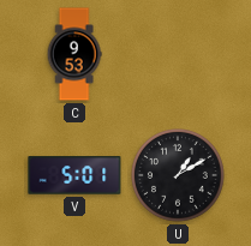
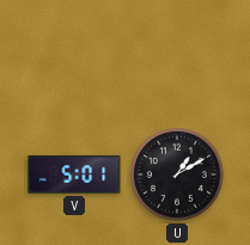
C: 9:53 -> none (74, 54)
